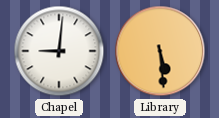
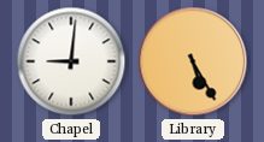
Library: 5:29 -> 5:25 (193, 61)
